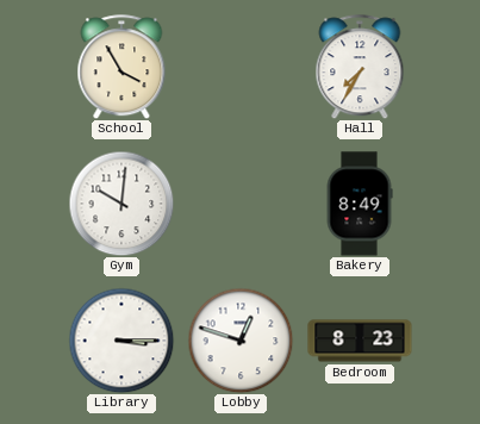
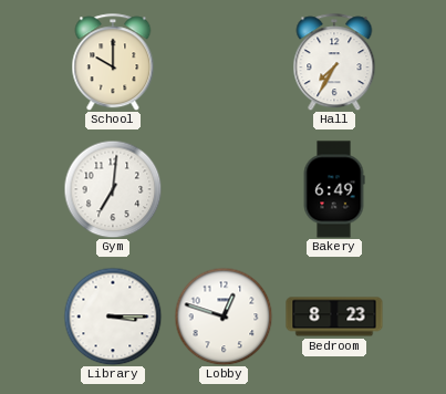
School: 3:55 -> 10:00 (113, 62)
Gym: 10:01 -> 7:01 (113, 189)
Bakery: 8:49 -> 6:49 (334, 189)
